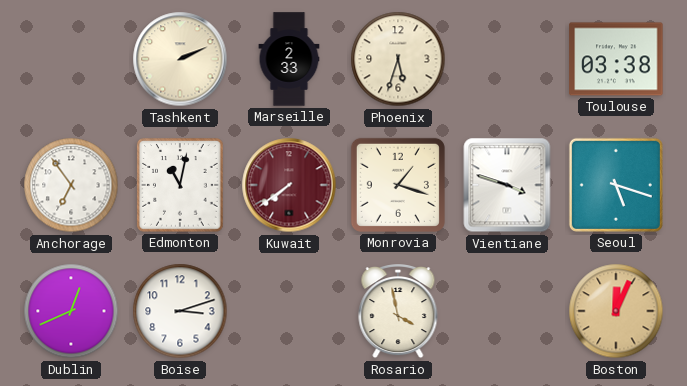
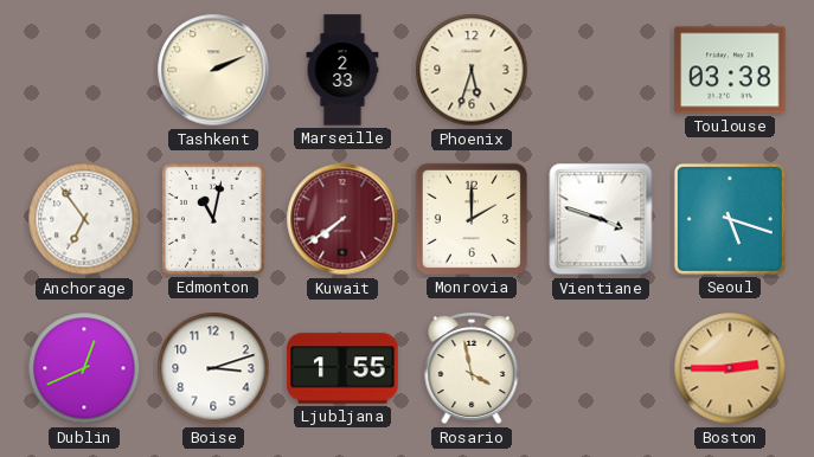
Monrovia: 1:18 -> 2:00 (472, 219)
Ljubljana: none -> 1:55 (342, 368)
Boston: 12:04 -> 2:45 (730, 368)
